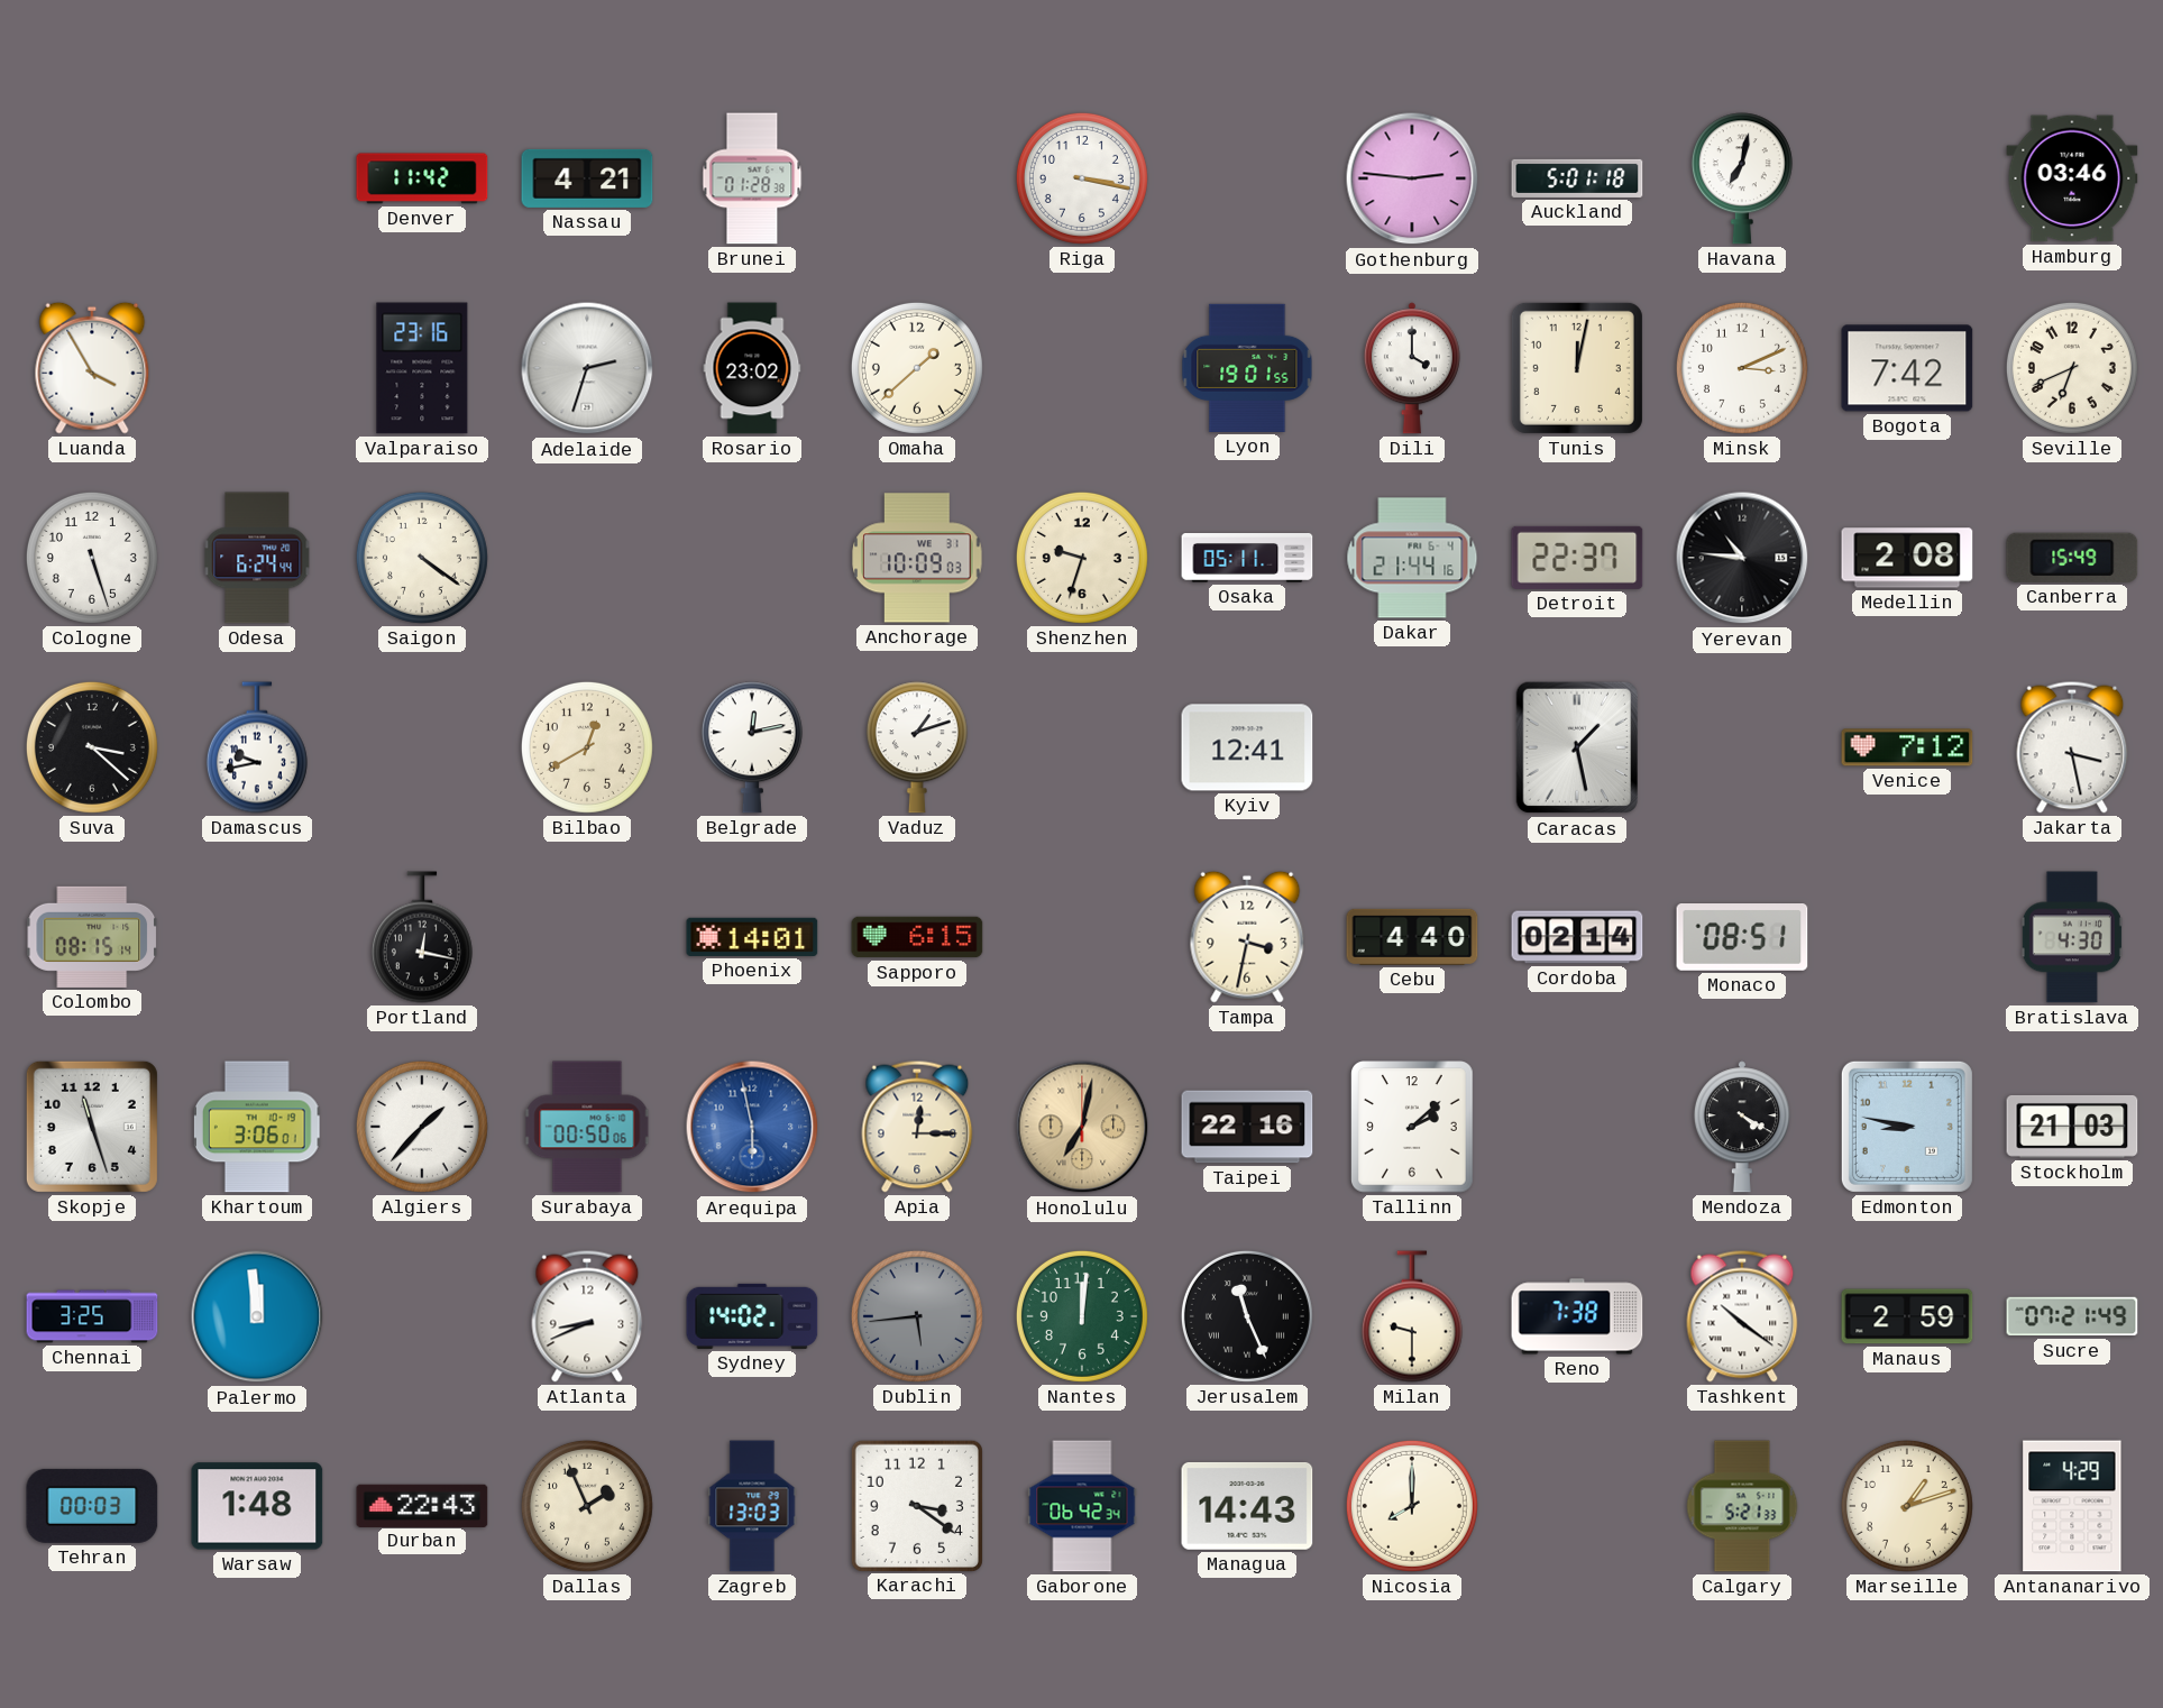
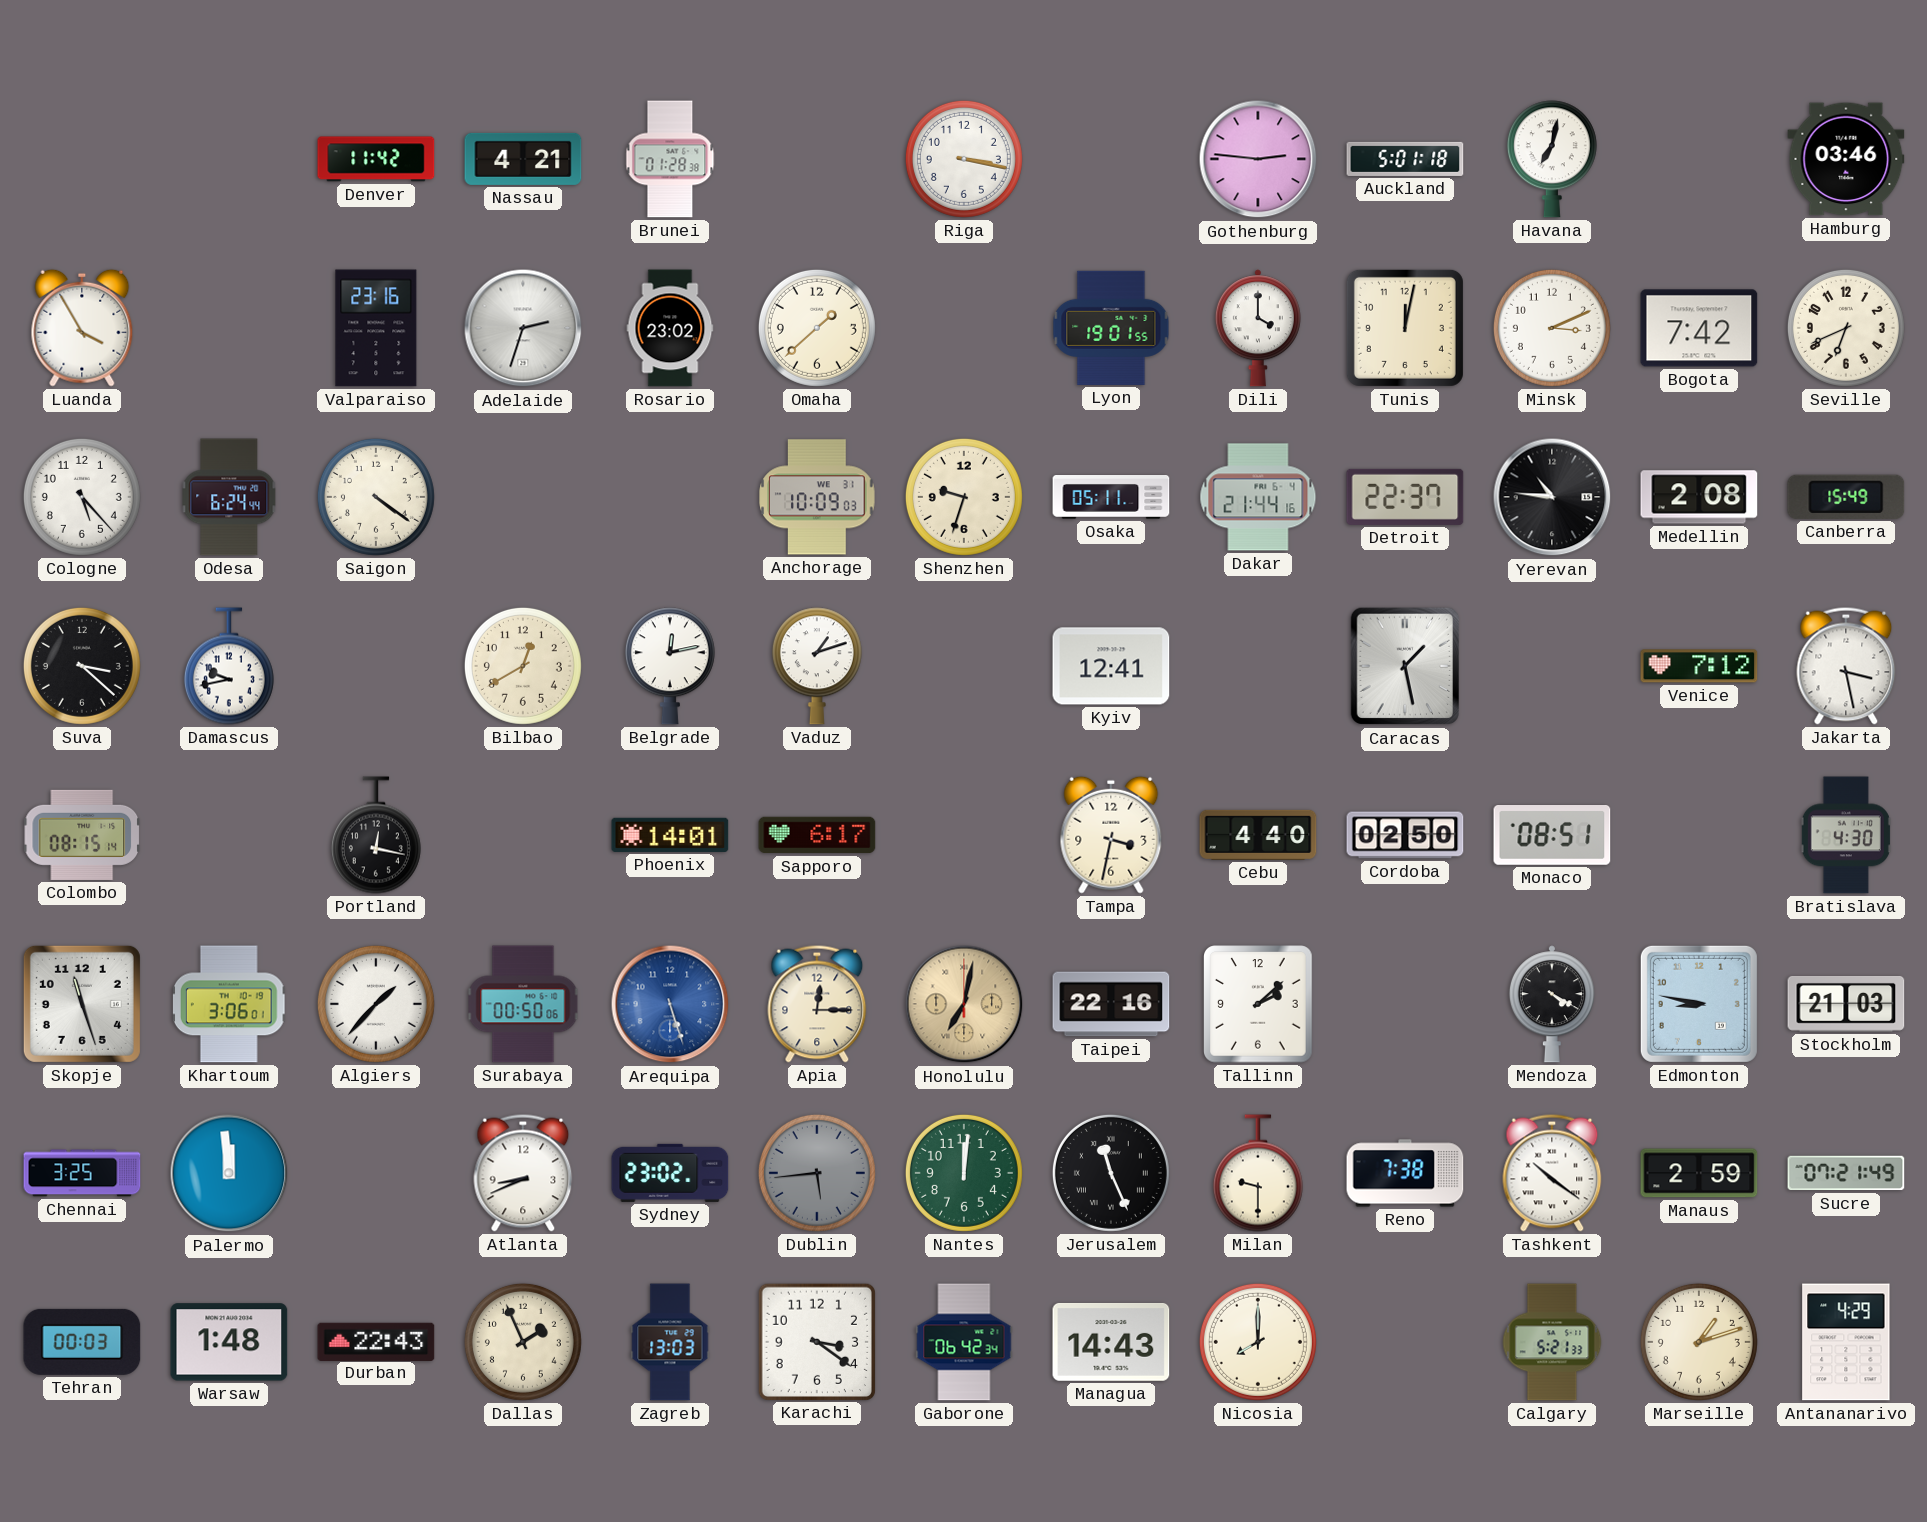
Cologne: 5:27 -> 5:23 (82, 497)
Sapporo: 6:15 -> 6:17 (817, 835)
Cordoba: 02:14 -> 02:50 (1405, 835)
Arequipa: 5:58 -> 5:27 (670, 1004)
Sydney: 14:02 -> 23:02 (670, 1173)
